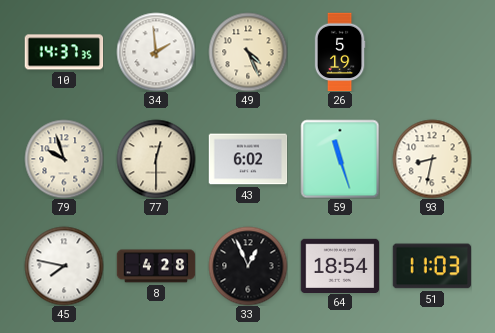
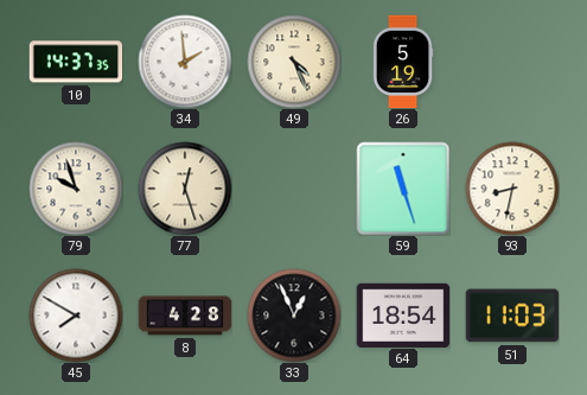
77: 12:30 -> 12:27 (185, 189)
43: 6:02 -> none (248, 159)
45: 7:47 -> 7:50 (76, 316)
